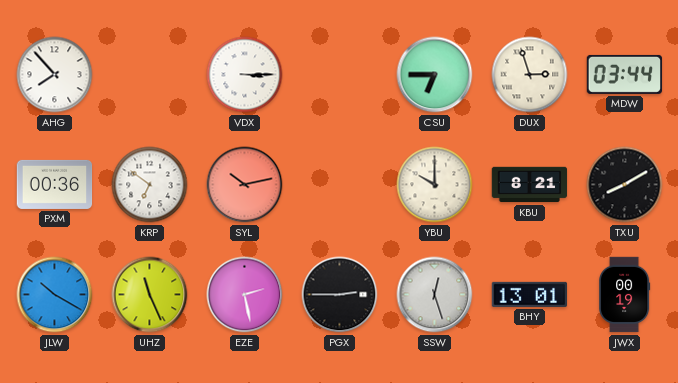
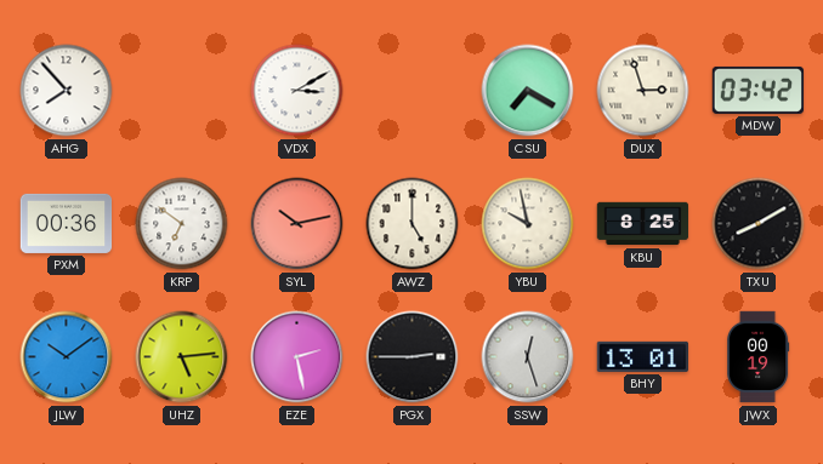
VDX: 3:15 -> 3:10 (297, 91)
CSU: 6:45 -> 7:20 (528, 91)
MDW: 03:44 -> 03:42 (759, 90)
AWZ: none -> 5:00 (413, 224)
YBU: 10:00 -> 9:58 (528, 224)
KBU: 8:21 -> 8:25 (643, 224)
JLW: 10:20 -> 10:09 (67, 357)
UHZ: 11:26 -> 5:14 (182, 357)
